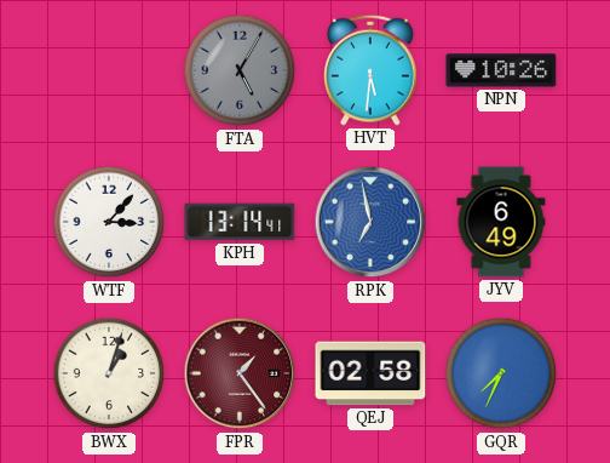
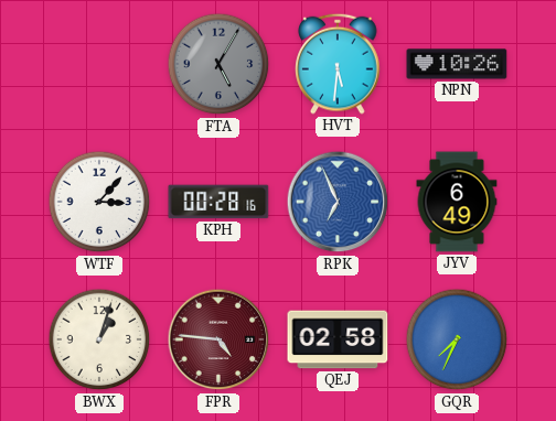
KPH: 13:14 -> 00:28 (218, 202)
RPK: 6:58 -> 6:56 (338, 202)
FPR: 1:24 -> 4:46 (218, 339)
